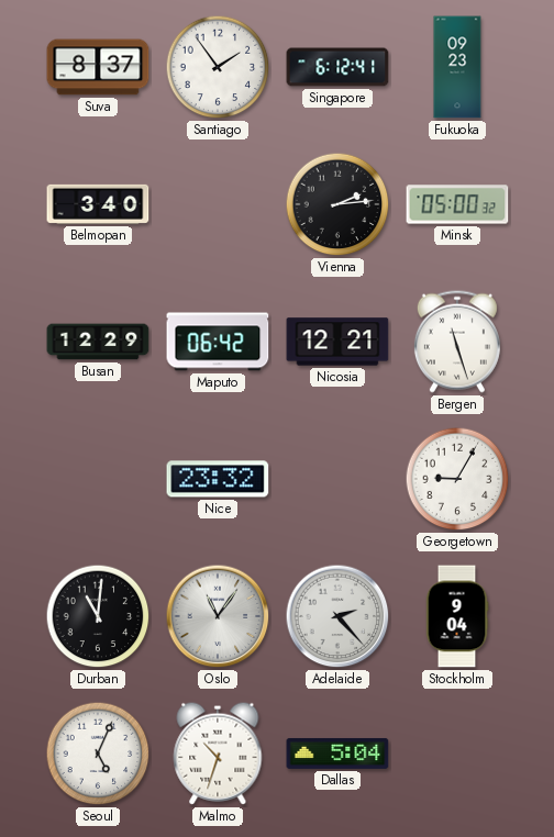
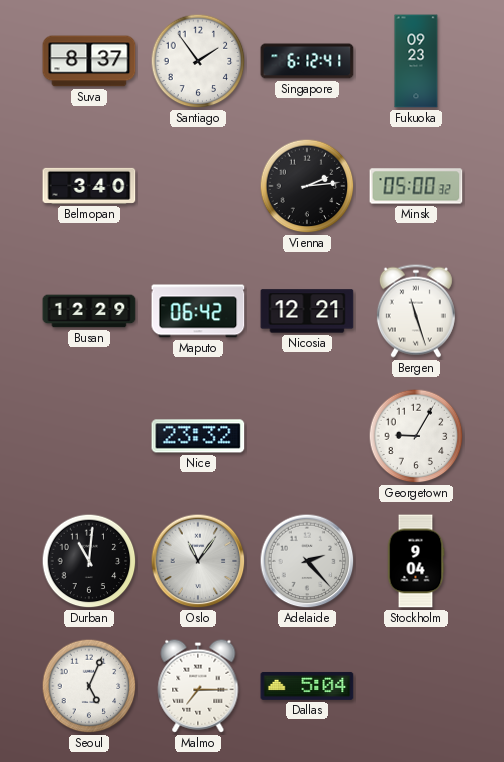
Malmo: 10:33 -> 7:15 (198, 686)
